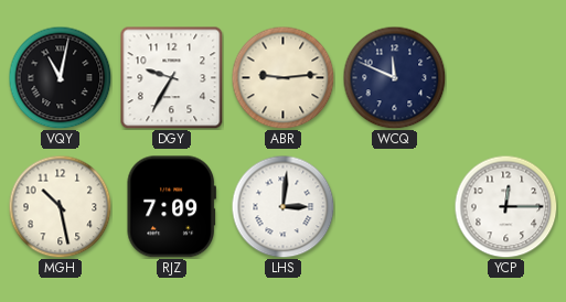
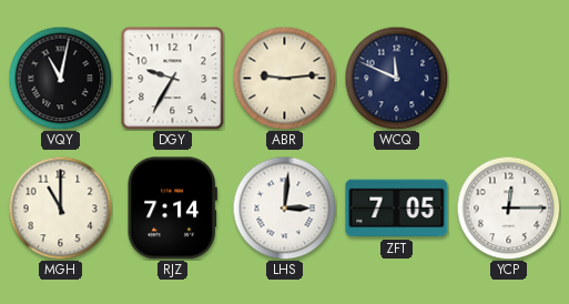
MGH: 10:28 -> 11:00 (60, 207)
RJZ: 7:09 -> 7:14 (172, 209)
ZFT: none -> 7:05 (397, 209)
